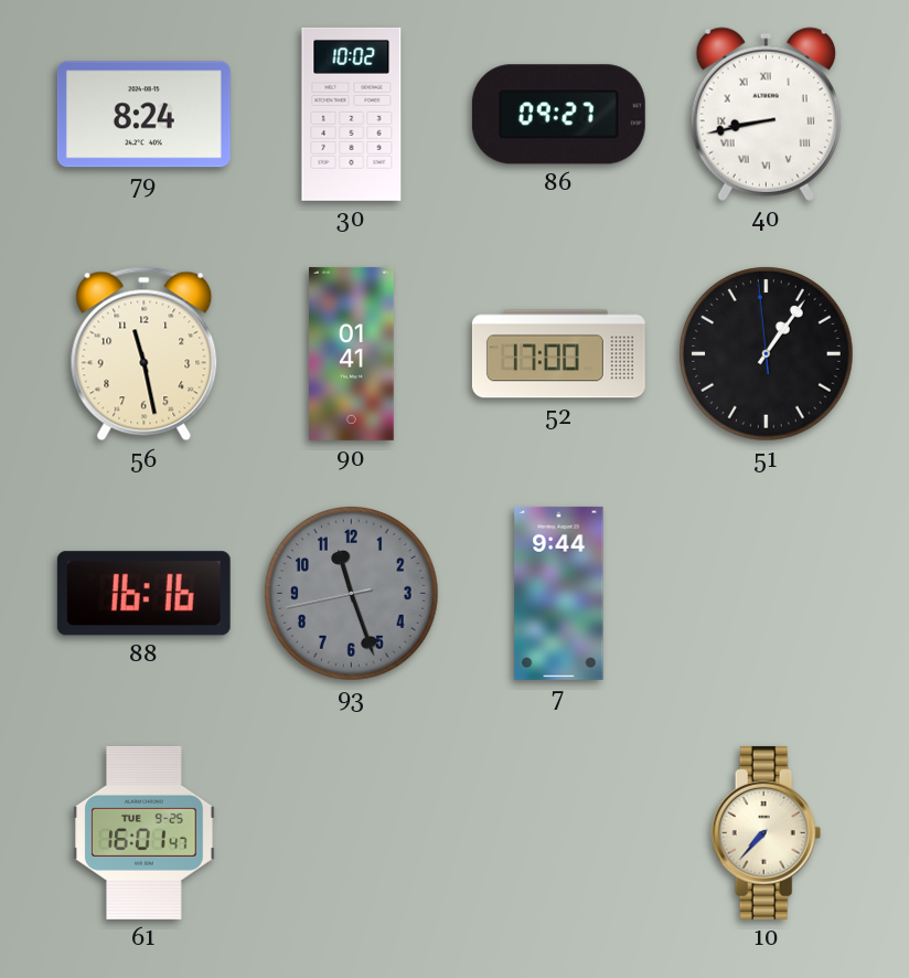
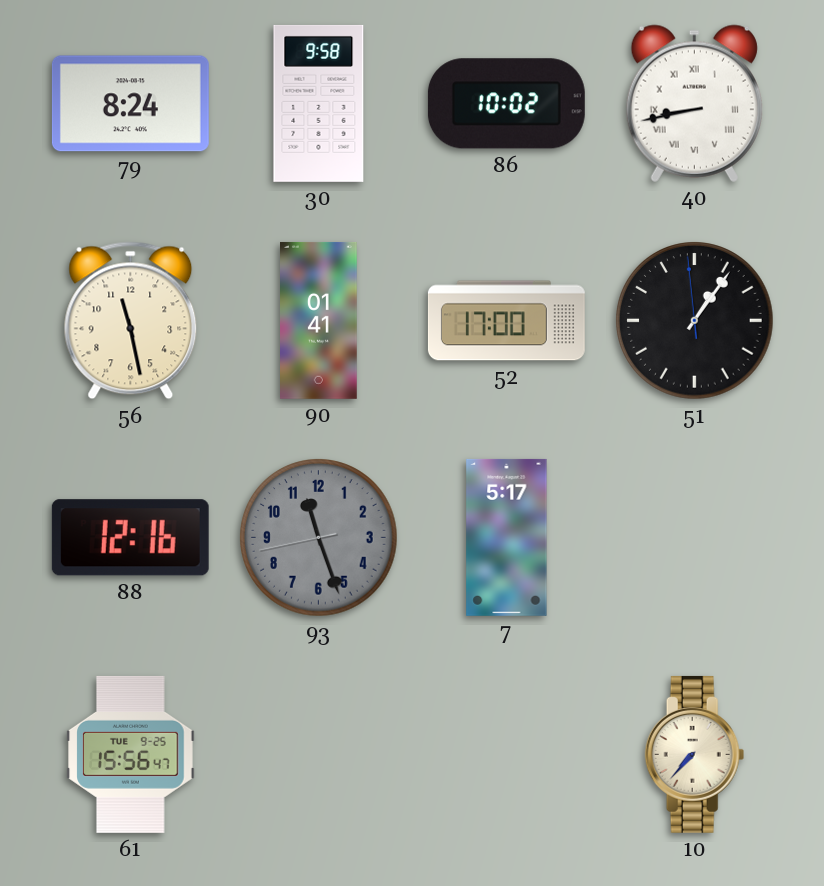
30: 10:02 -> 9:58 (319, 103)
86: 09:27 -> 10:02 (506, 104)
88: 16:16 -> 12:16 (130, 538)
7: 9:44 -> 5:17 (507, 537)
61: 16:01 -> 15:56 (131, 754)
